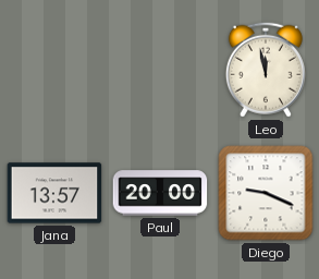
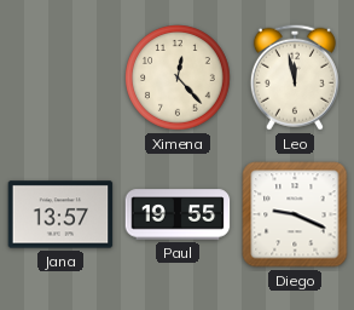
Ximena: none -> 12:23 (178, 77)
Paul: 20:00 -> 19:55 (178, 214)
